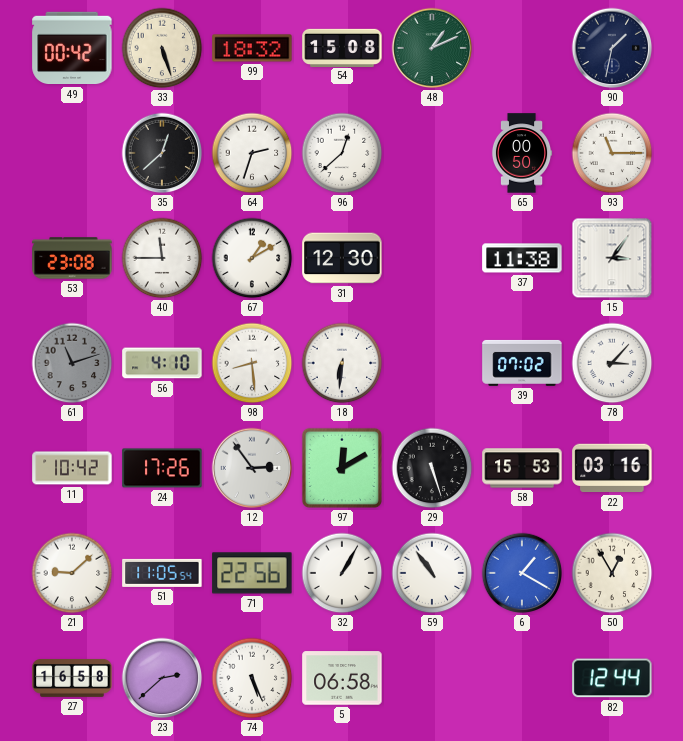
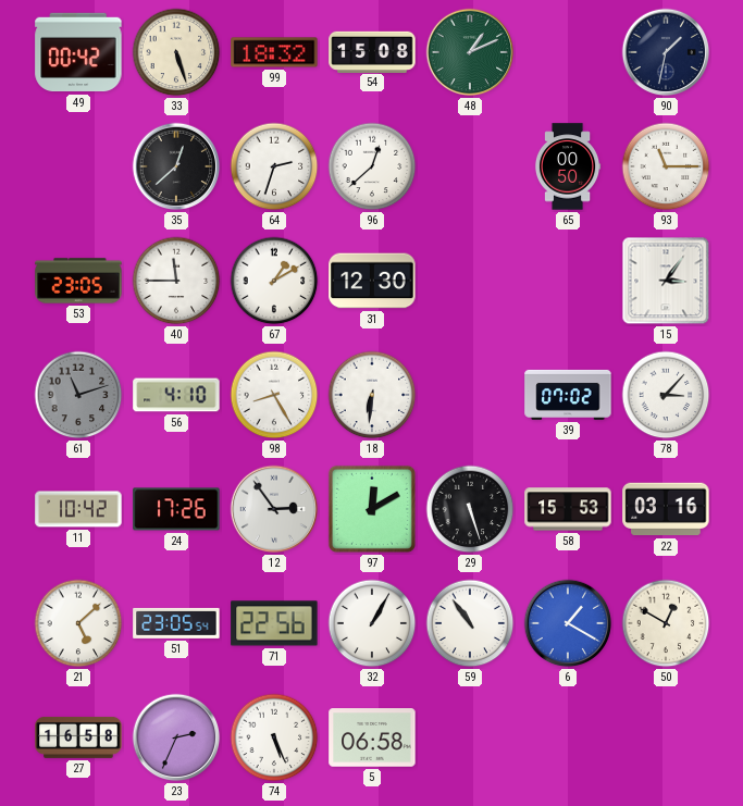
53: 23:08 -> 23:05 (78, 281)
37: 11:38 -> none (522, 258)
98: 8:29 -> 8:25 (274, 395)
21: 9:08 -> 5:08 (78, 623)
51: 11:05 -> 23:05 (176, 623)
50: 12:55 -> 12:50 (666, 623)
23: 2:38 -> 2:34 (176, 737)
82: 12:44 -> none (612, 678)
